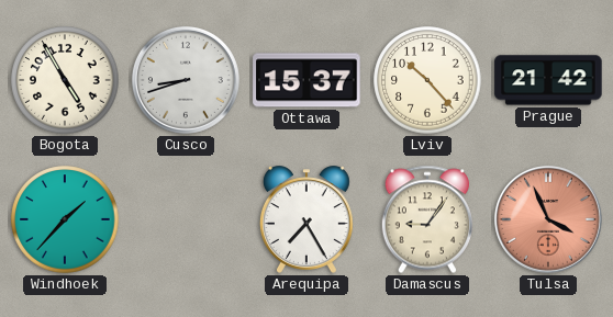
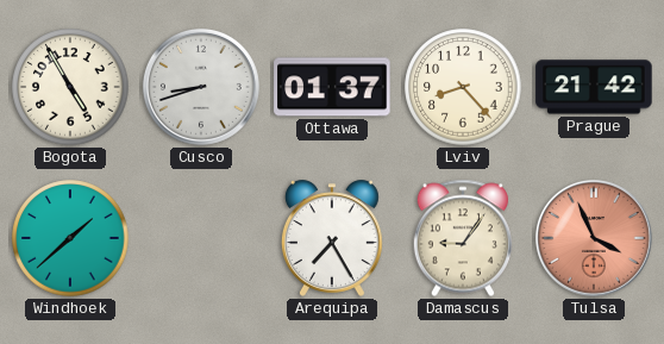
Ottawa: 15:37 -> 01:37 (332, 87)
Lviv: 10:23 -> 8:23 (463, 87)
Windhoek: 1:37 -> 1:38 (70, 238)
